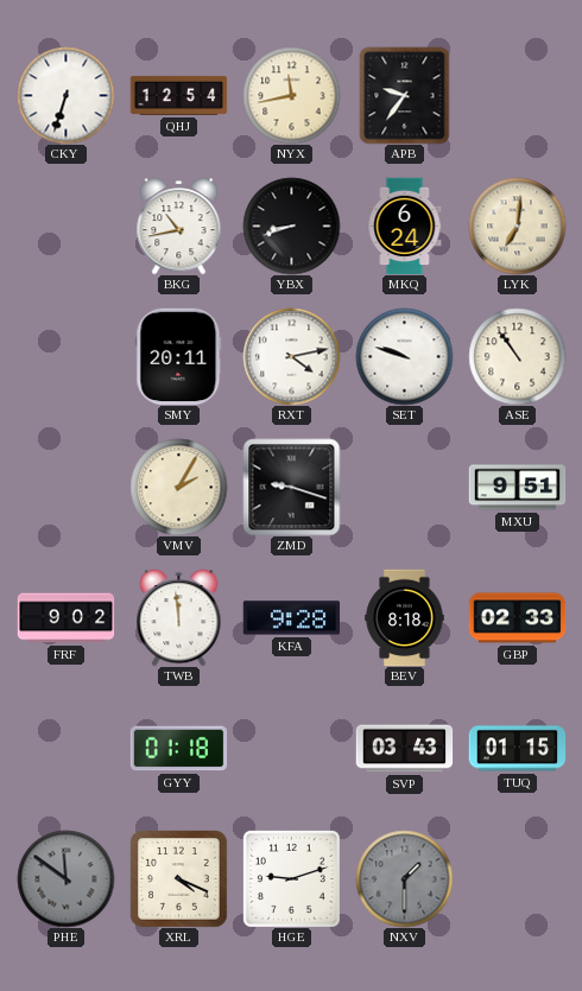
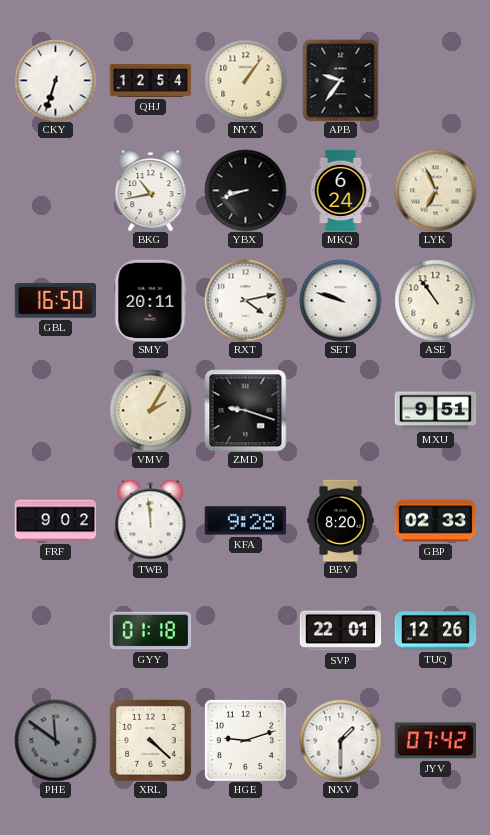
NYX: 11:43 -> 1:06 (245, 80)
LYK: 7:01 -> 6:56 (435, 190)
GBL: none -> 16:50 (55, 301)
BEV: 8:18 -> 8:20 (341, 520)
SVP: 03:43 -> 22:01 (340, 631)
TUQ: 01:15 -> 12:26 (435, 631)
XRL: 4:19 -> 4:22 (151, 741)
NXV dial: grey -> white (340, 740)
JYV: none -> 07:42 (435, 741)
